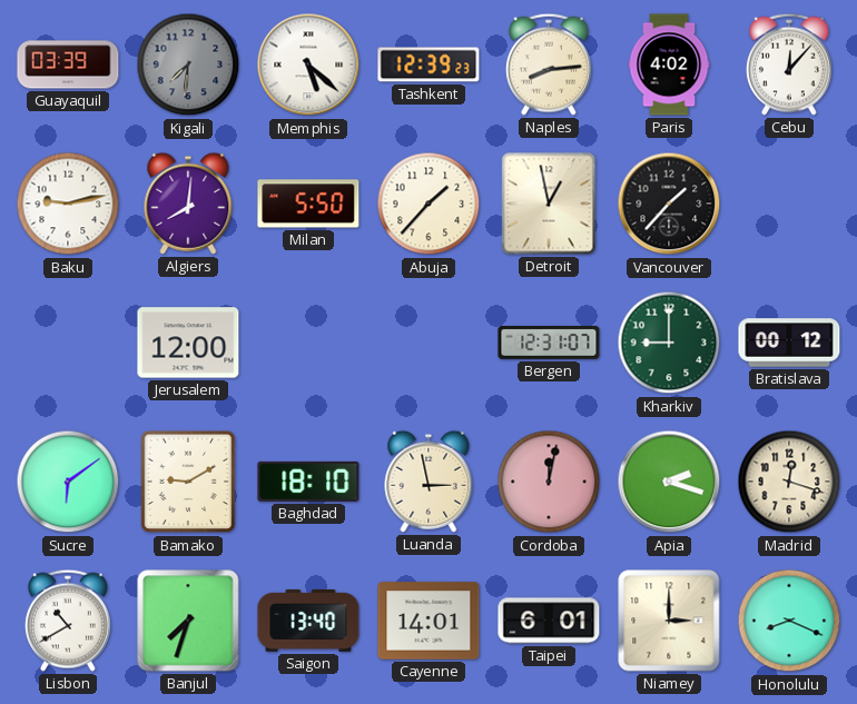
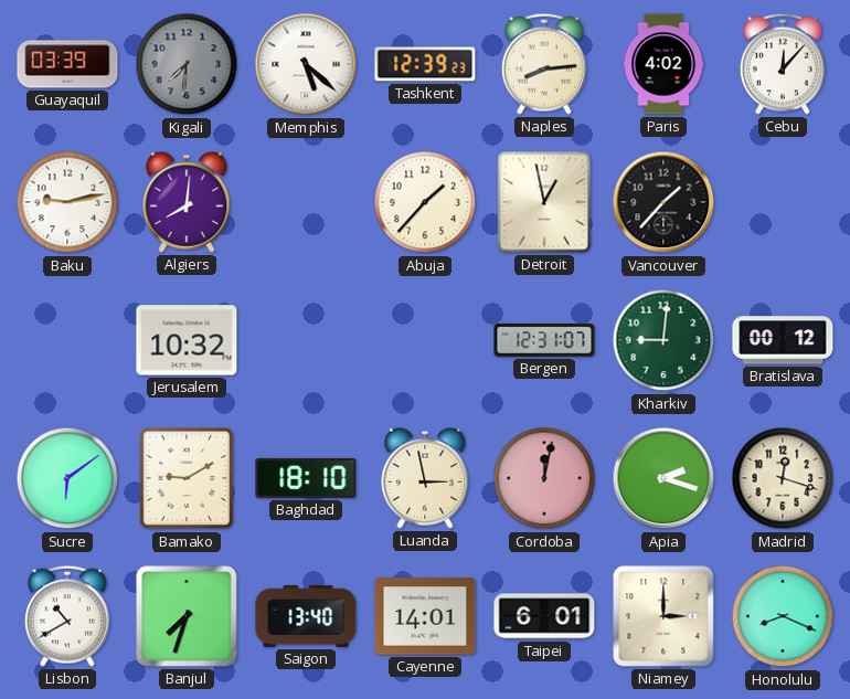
Milan: 5:50 -> none (308, 204)
Jerusalem: 12:00 -> 10:32 (187, 340)
Kharkiv: 9:00 -> 9:01 (663, 340)
